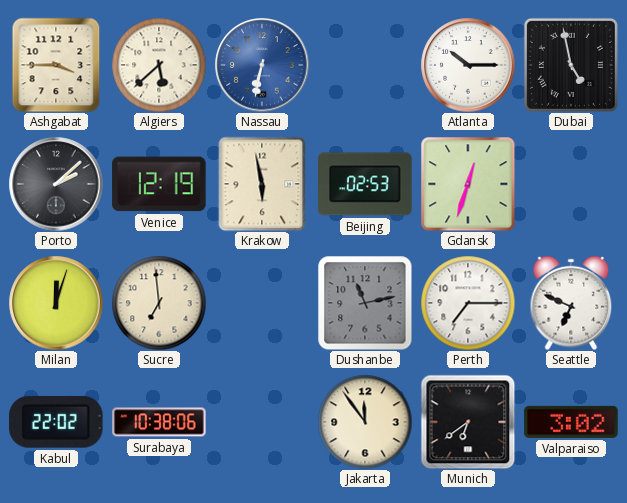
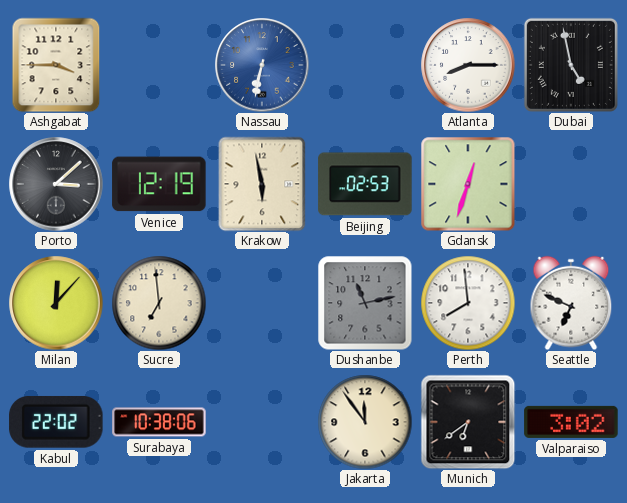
Algiers: 5:38 -> none (159, 65)
Atlanta: 10:15 -> 8:15 (468, 65)
Porto: 2:08 -> 3:08 (56, 184)
Milan: 12:03 -> 12:07 (56, 303)
Perth: 7:15 -> 7:59 (468, 303)
